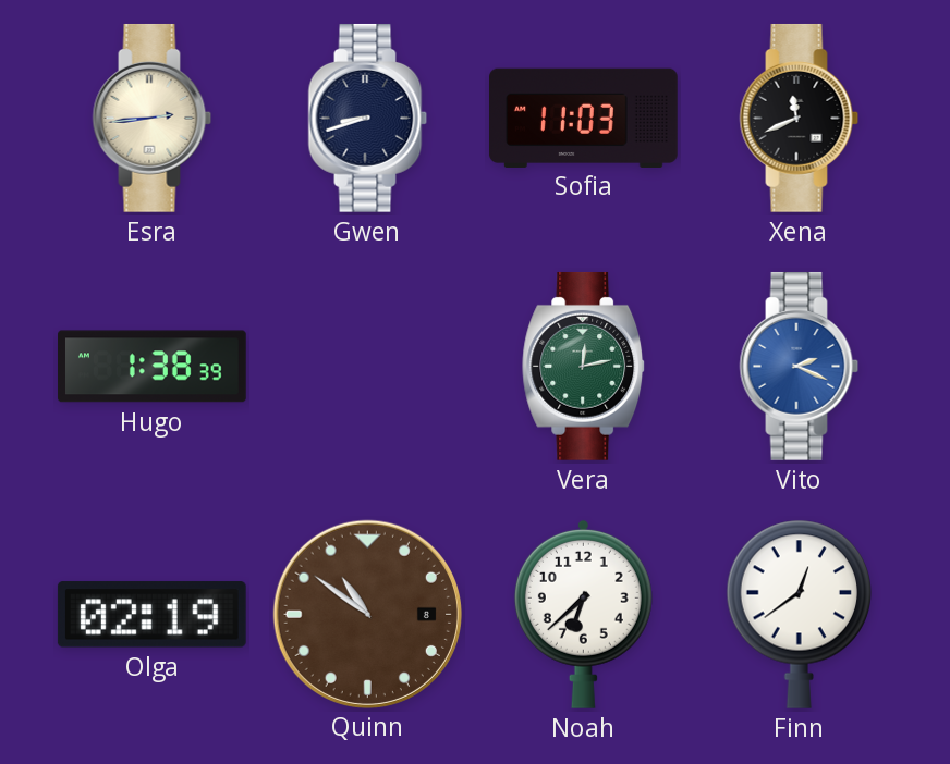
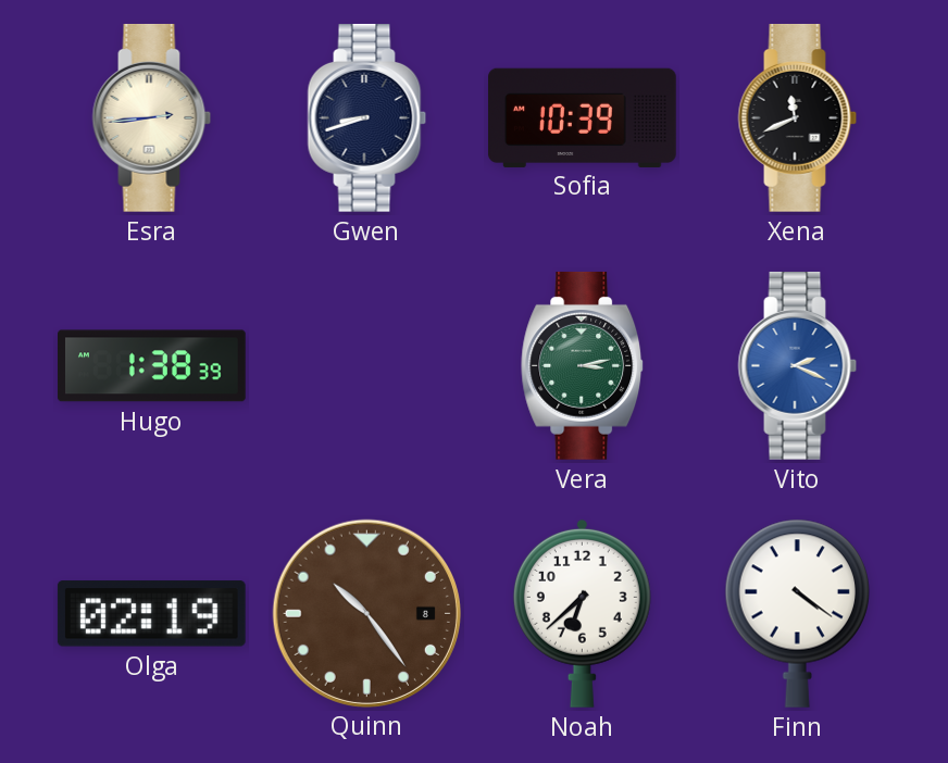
Sofia: 11:03 -> 10:39 (583, 117)
Vera: 12:13 -> 3:13 (583, 365)
Quinn: 10:51 -> 10:24 (366, 613)
Finn: 12:39 -> 4:21 (797, 613)
